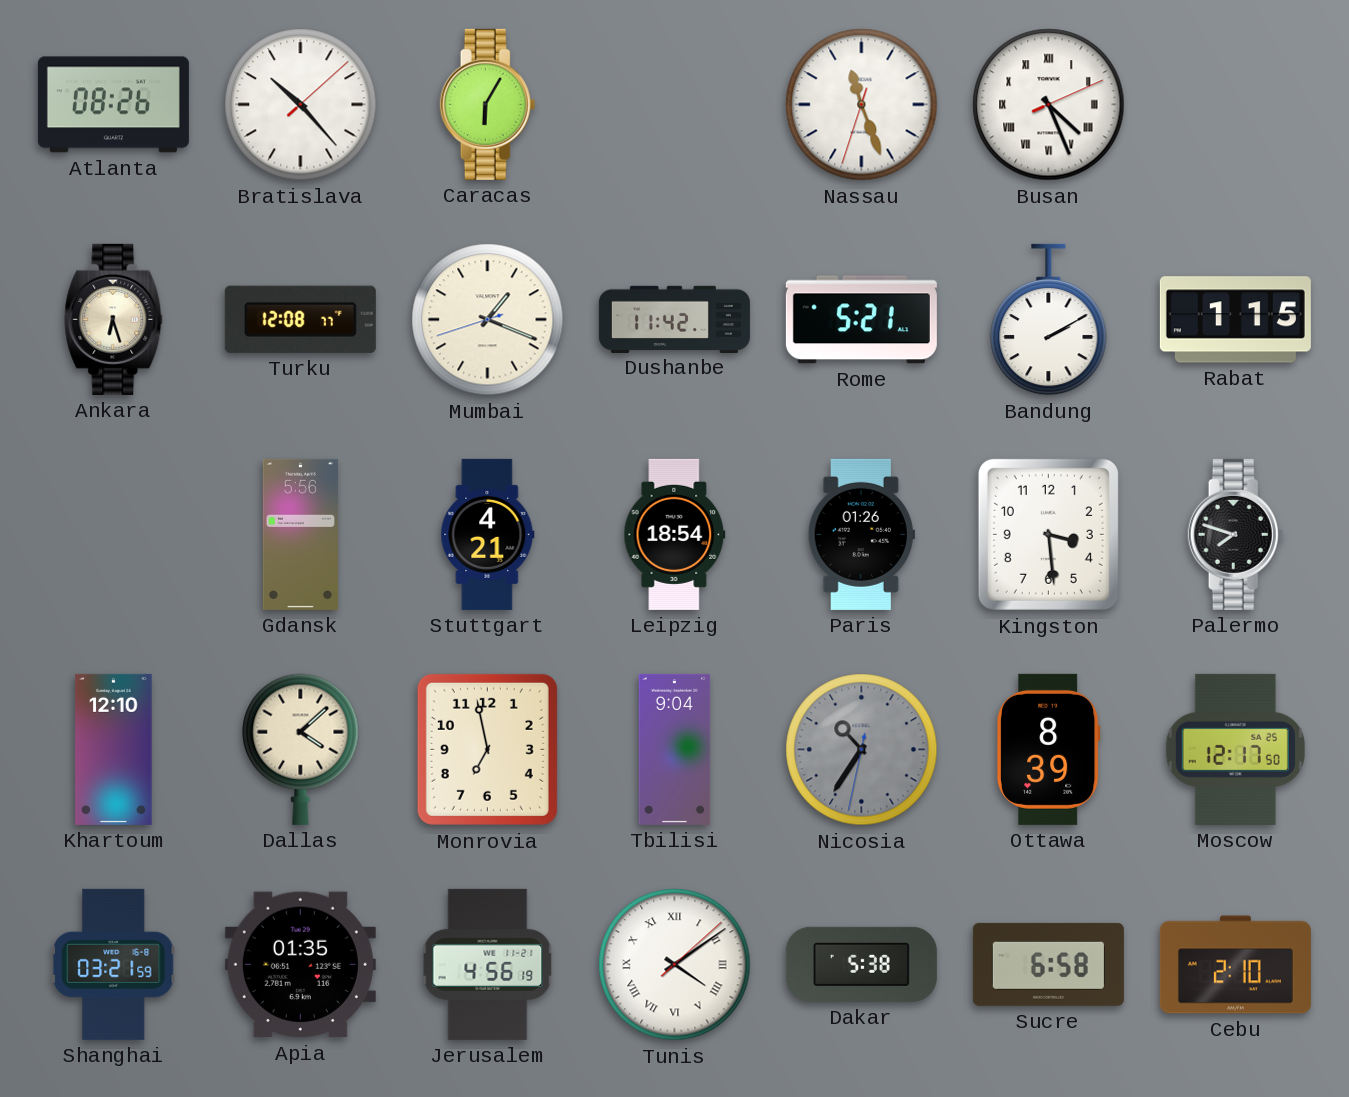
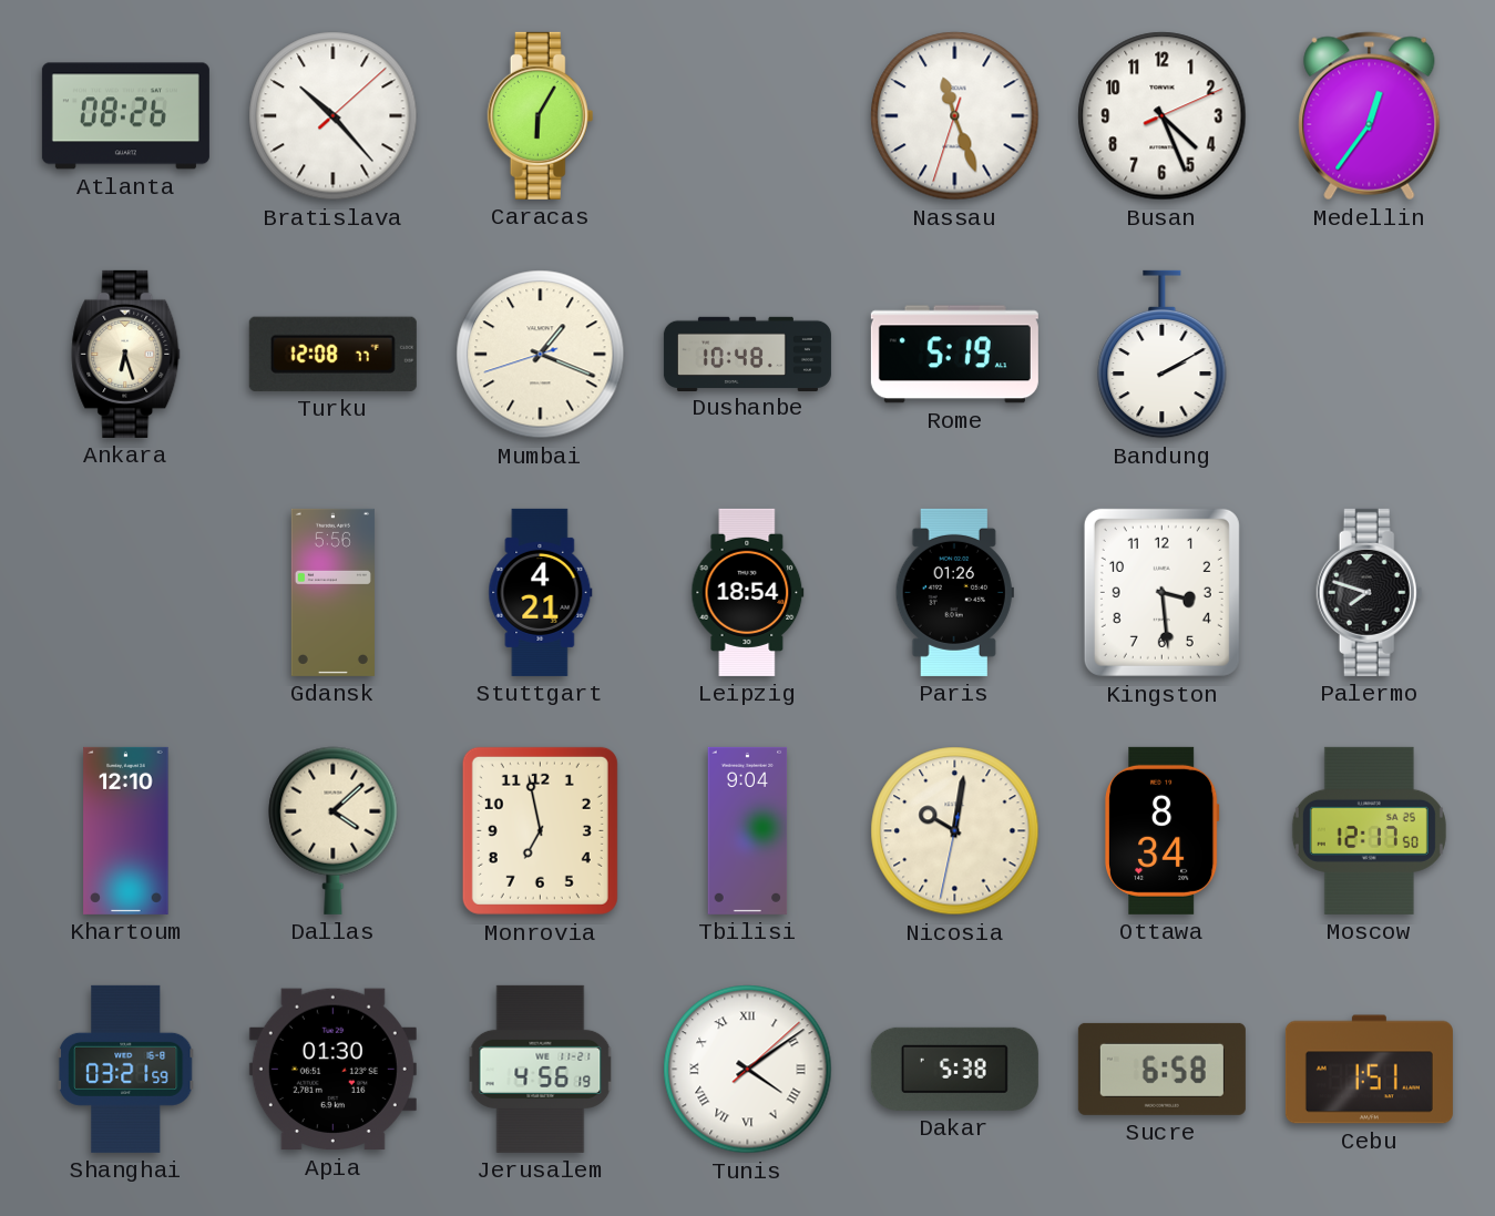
Busan numerals: Roman -> Arabic (1163, 116)
Medellin: none -> 12:36 (1370, 116)
Dushanbe: 11:42 -> 10:48 (747, 354)
Rome: 5:21 -> 5:19 (954, 355)
Rabat: 1:15 -> none (1235, 320)
Nicosia: 10:35 -> 10:01 (955, 831)
Nicosia dial: grey -> cream (955, 831)
Ottawa: 8:39 -> 8:34 (1163, 830)
Apia: 01:35 -> 01:30 (332, 1070)
Cebu: 2:10 -> 1:51 (1369, 1070)
